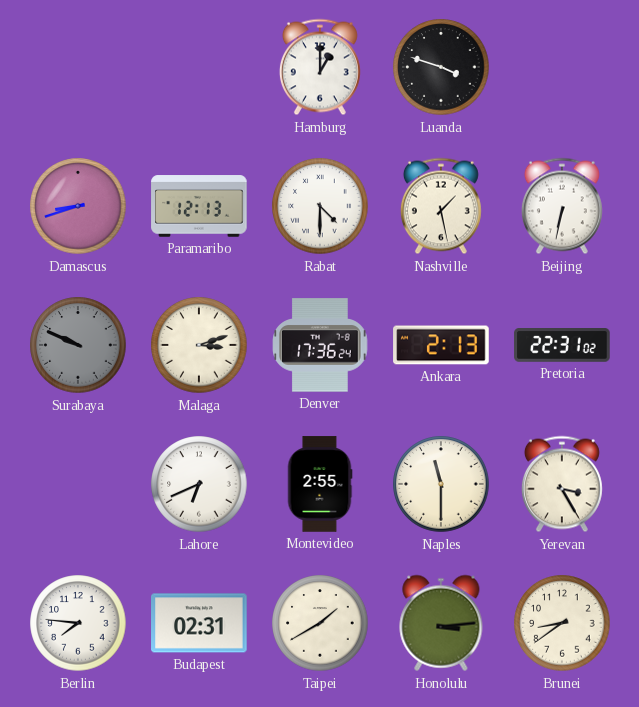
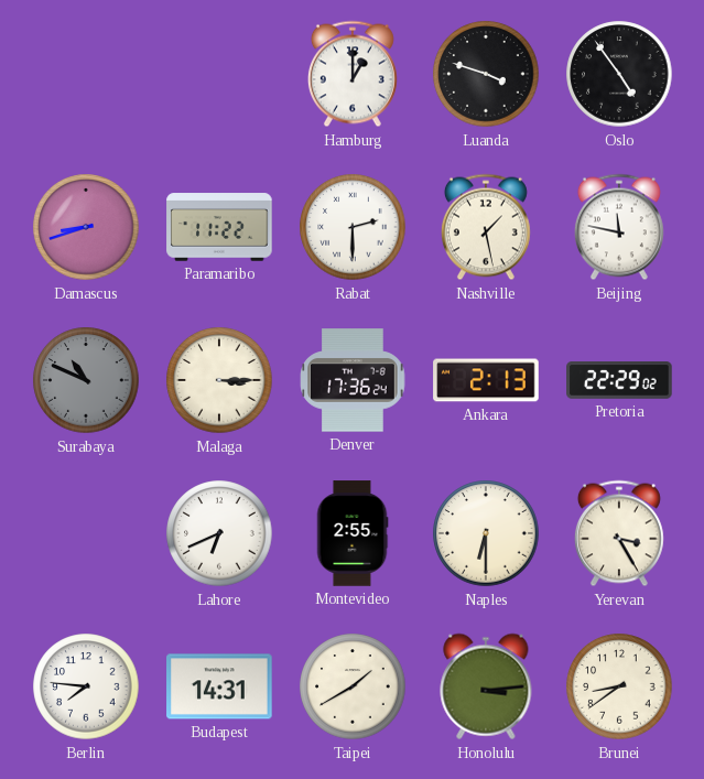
Oslo: none -> 4:54 (619, 74)
Paramaribo: 12:13 -> 11:22 (219, 227)
Rabat: 4:30 -> 2:30 (353, 227)
Beijing: 6:32 -> 11:47 (619, 227)
Surabaya: 9:49 -> 10:49 (86, 380)
Malaga: 3:12 -> 3:15 (219, 380)
Pretoria: 22:31 -> 22:29 (619, 380)
Naples: 11:30 -> 6:30 (486, 533)
Budapest: 02:31 -> 14:31 (219, 686)
